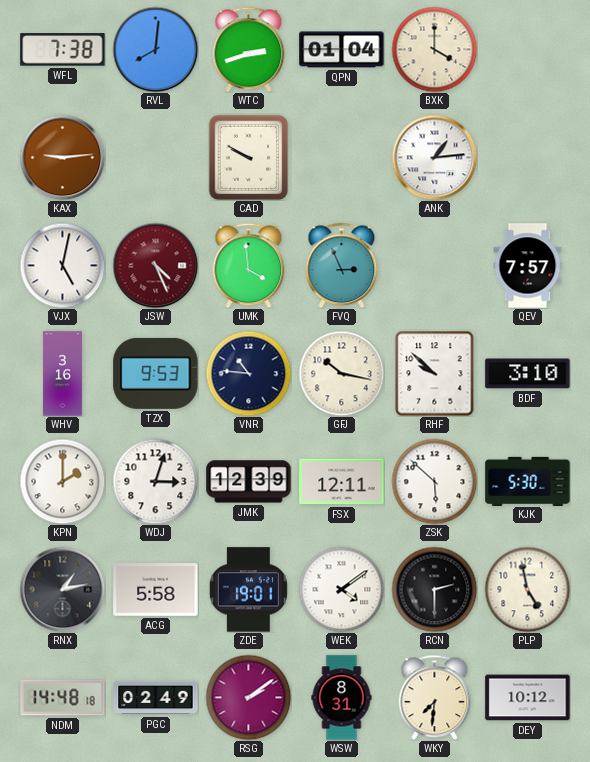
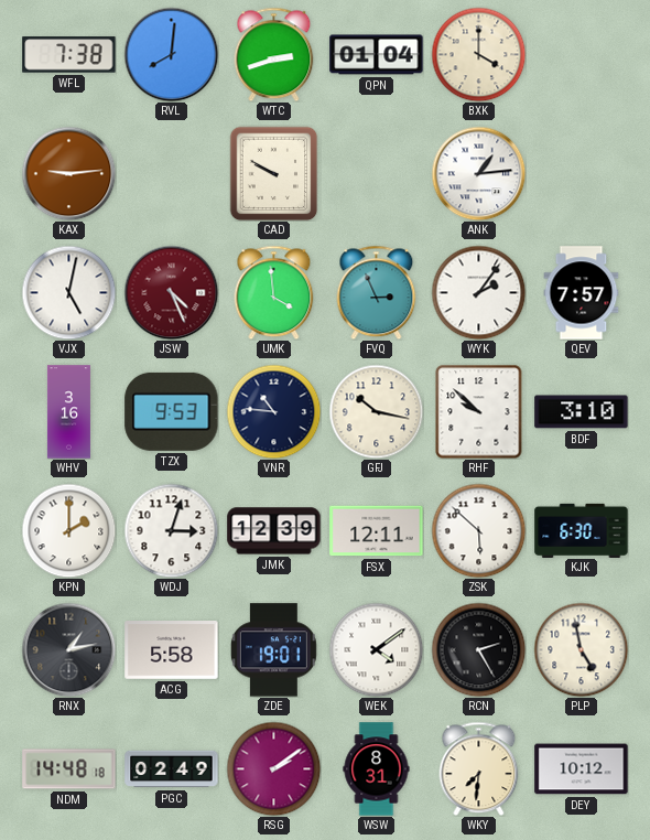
WYK: none -> 2:06 (478, 292)
KJK: 5:30 -> 6:30 (582, 530)
RCN: 2:30 -> 2:25 (478, 649)
